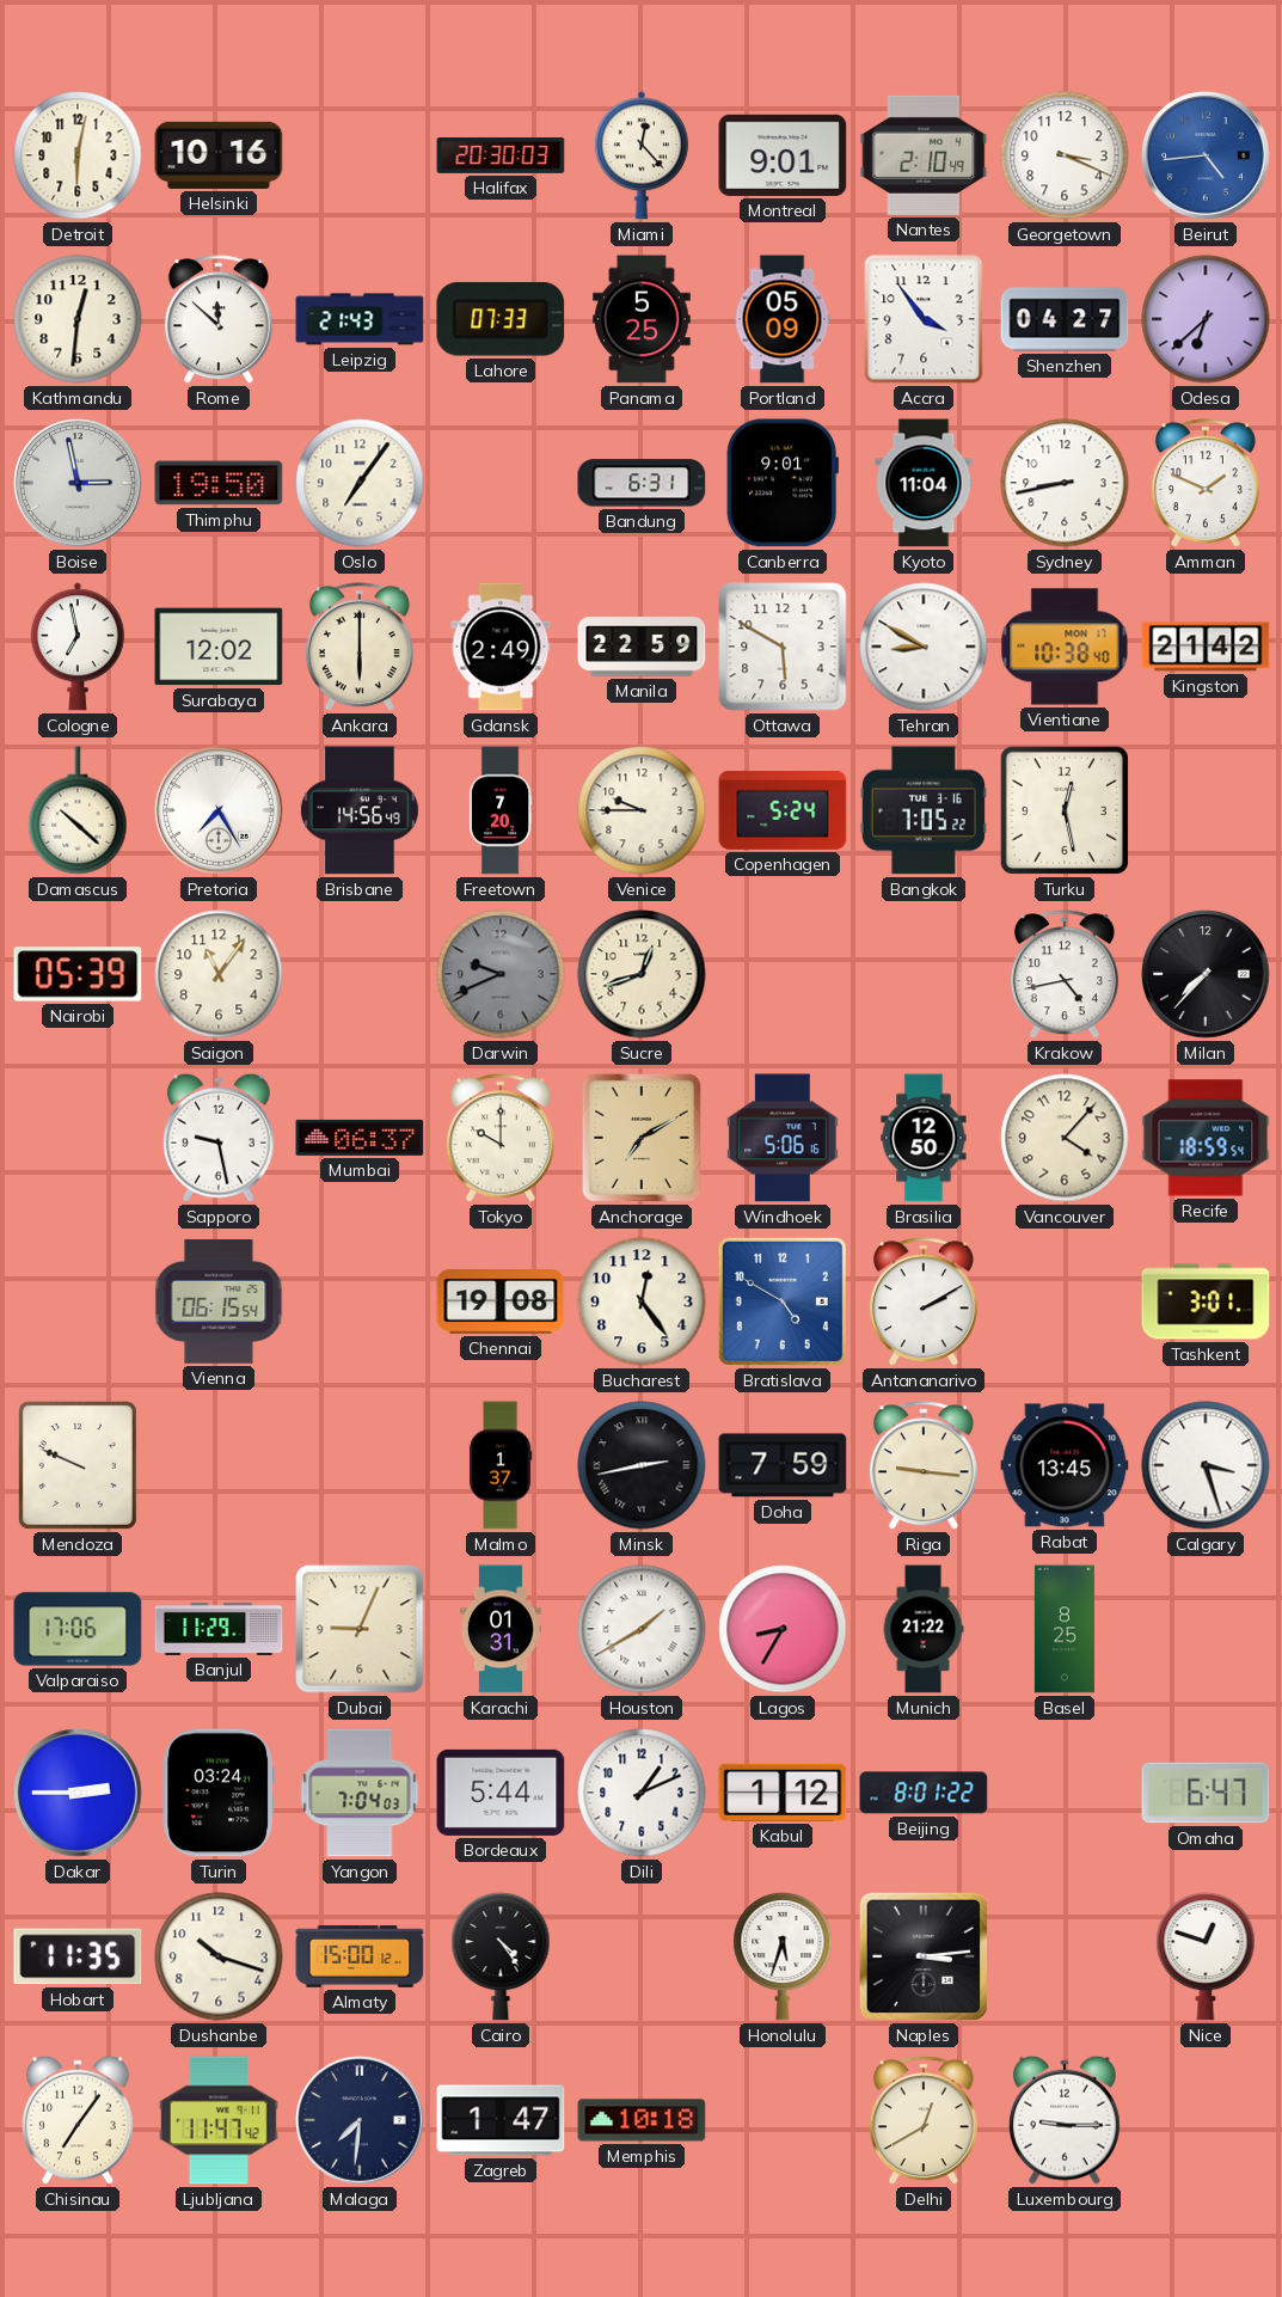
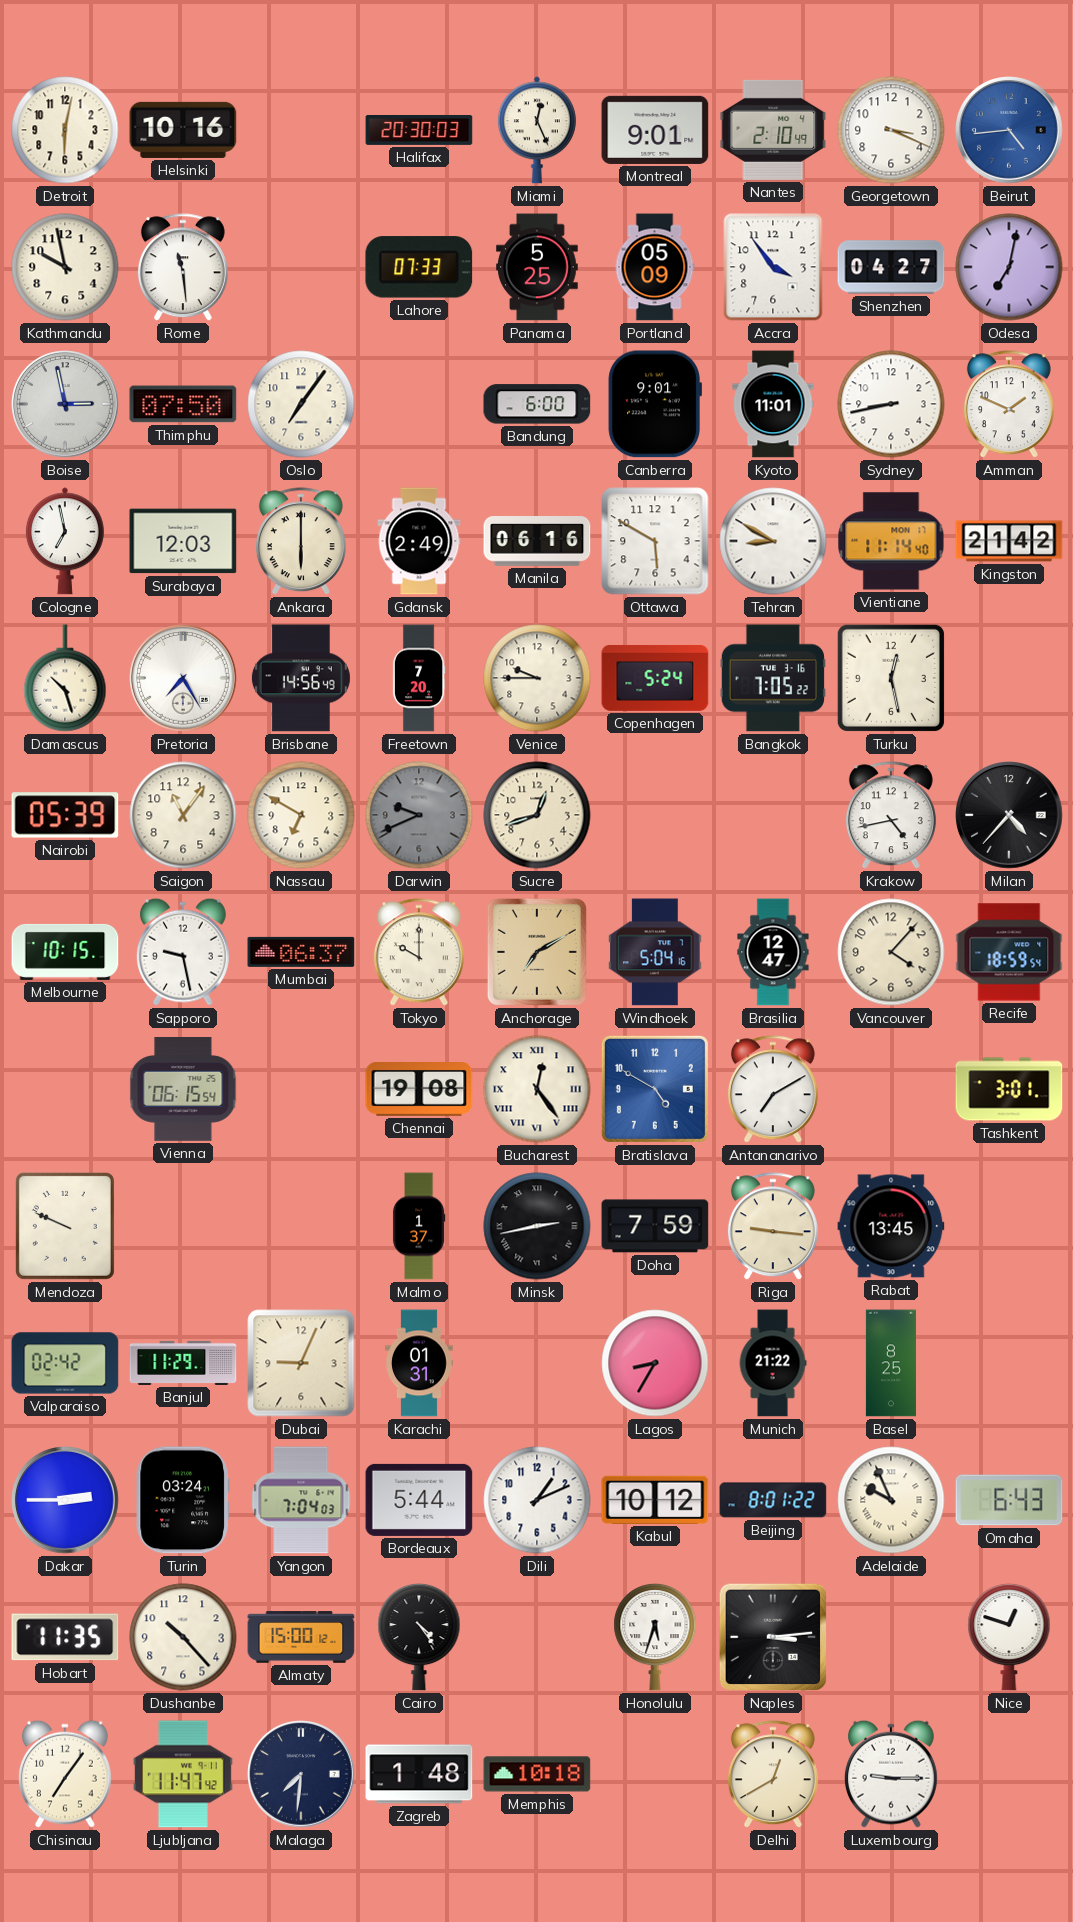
Miami: 12:23 -> 12:26 (537, 130)
Kathmandu: 12:31 -> 9:58 (65, 267)
Rome: 11:52 -> 11:29 (183, 268)
Leipzig: 21:43 -> none (360, 319)
Odesa: 6:38 -> 7:02 (1009, 267)
Thimphu: 19:50 -> 07:50 (183, 404)
Bandung: 6:31 -> 6:00 (537, 404)
Kyoto: 11:04 -> 11:01 (773, 404)
Surabaya: 12:02 -> 12:03 (183, 541)
Manila: 22:59 -> 06:16 (537, 542)
Vientiane: 10:38 -> 11:14 (891, 541)
Damascus: 10:22 -> 10:27 (65, 678)
Nassau: none -> 6:50 (301, 815)
Milan: 7:37 -> 4:37 (1009, 815)
Melbourne: none -> 10:15 (65, 952)
Windhoek: 5:06 -> 5:04 (655, 952)
Brasilia: 12:50 -> 12:47 (773, 952)
Bucharest numerals: Arabic -> Roman (537, 1089)
Antananarivo: 2:10 -> 7:10 (773, 1090)
Calgary: 3:27 -> none (1206, 1465)
Valparaiso: 17:06 -> 02:42 (65, 1363)
Houston: 1:40 -> none (642, 1629)
Kabul: 1:12 -> 10:12 (655, 1500)
Adelaide: none -> 9:56 (891, 1500)
Omaha: 6:47 -> 6:43 (1009, 1500)
Dushanbe: 10:18 -> 10:23 (183, 1637)
Zagreb: 1:47 -> 1:48 (419, 1774)
